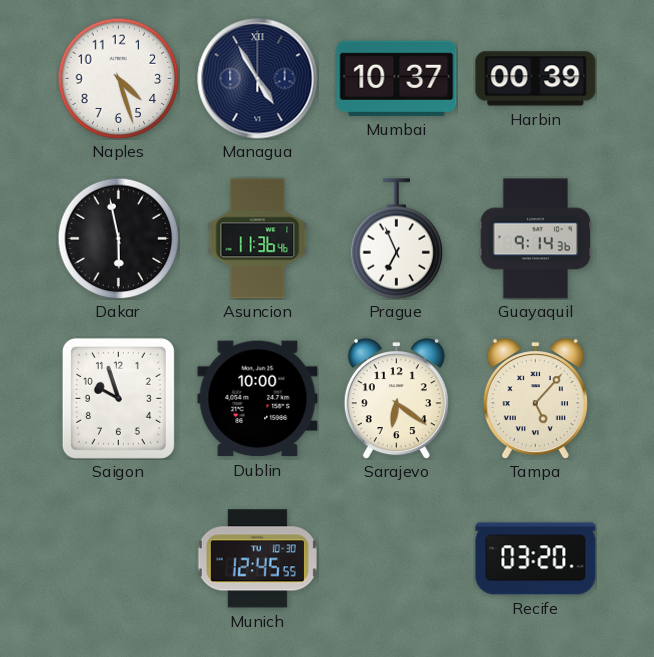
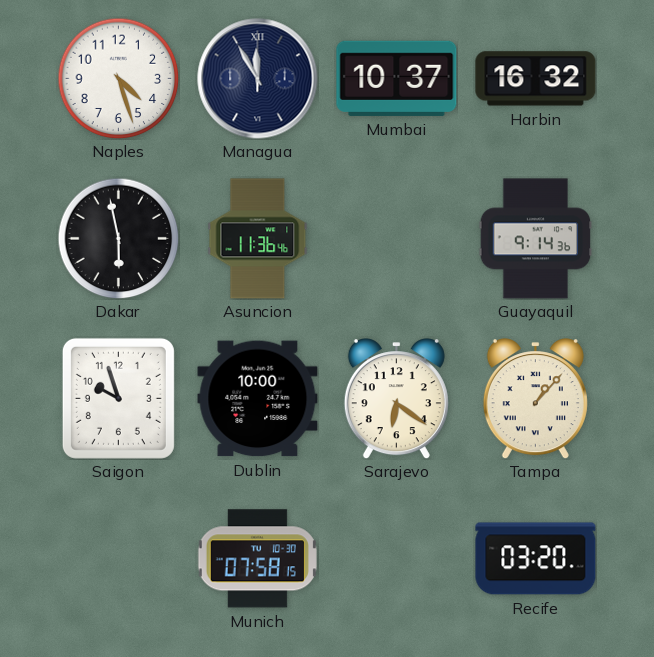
Managua: 4:55 -> 11:55 (258, 79)
Harbin: 00:39 -> 16:32 (536, 79)
Prague: 6:56 -> none (397, 239)
Tampa: 5:07 -> 1:07 (535, 399)
Munich: 12:45 -> 07:58 (257, 559)
